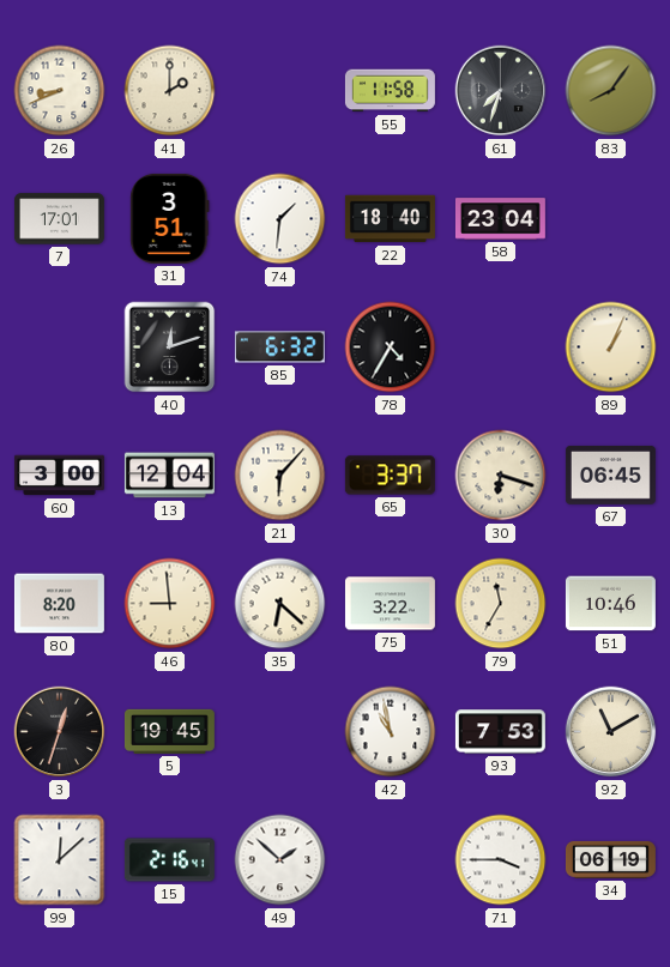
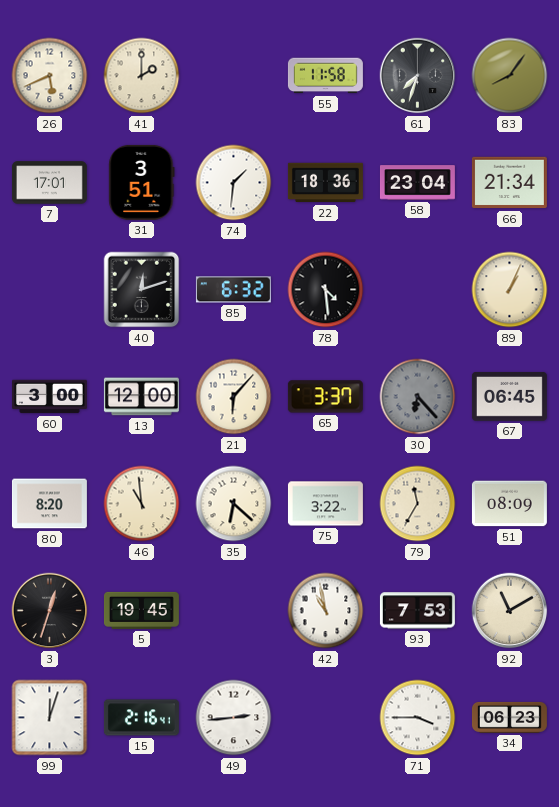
26: 8:41 -> 5:41 (50, 76)
22: 18:40 -> 18:36 (325, 183)
66: none -> 21:34 (509, 183)
78: 4:35 -> 4:29 (326, 290)
13: 12:04 -> 12:00 (141, 397)
30: 6:18 -> 6:23 (418, 397)
30 dial: cream -> grey (418, 397)
46: 8:59 -> 10:59 (142, 504)
51: 10:46 -> 08:09 (509, 504)
99: 12:08 -> 12:03 (50, 718)
49: 1:52 -> 2:44 (234, 718)
34: 06:19 -> 06:23 (509, 717)
